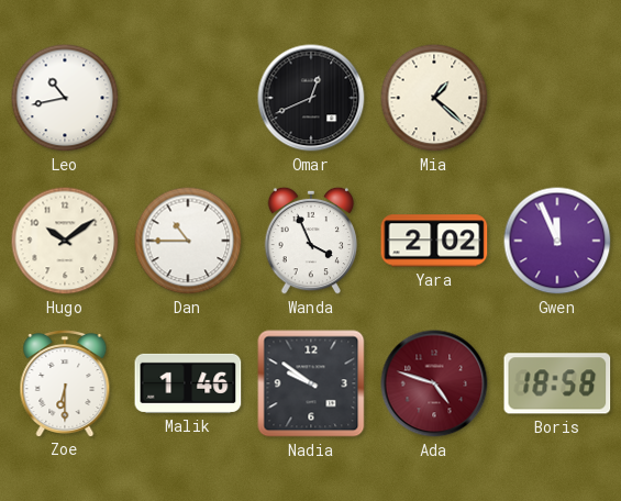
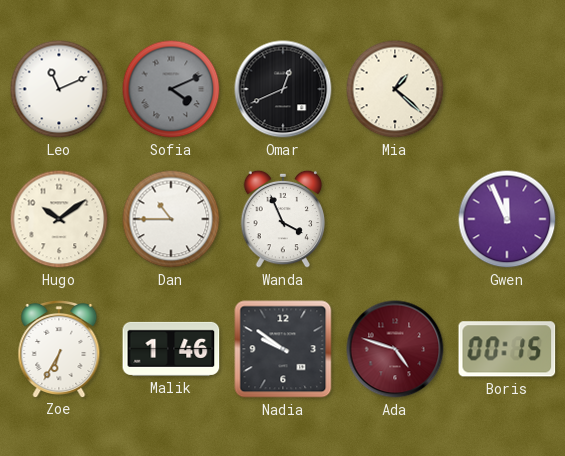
Leo: 10:43 -> 11:11 (59, 89)
Sofia: none -> 4:11 (171, 89)
Yara: 2:02 -> none (434, 241)
Zoe: 6:30 -> 6:35 (59, 348)
Boris: 18:58 -> 00:15 (507, 349)
